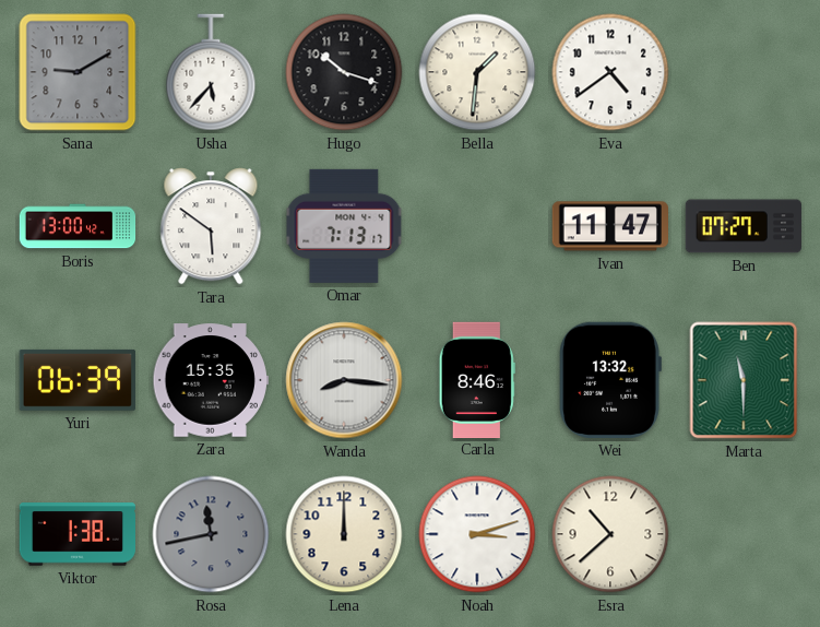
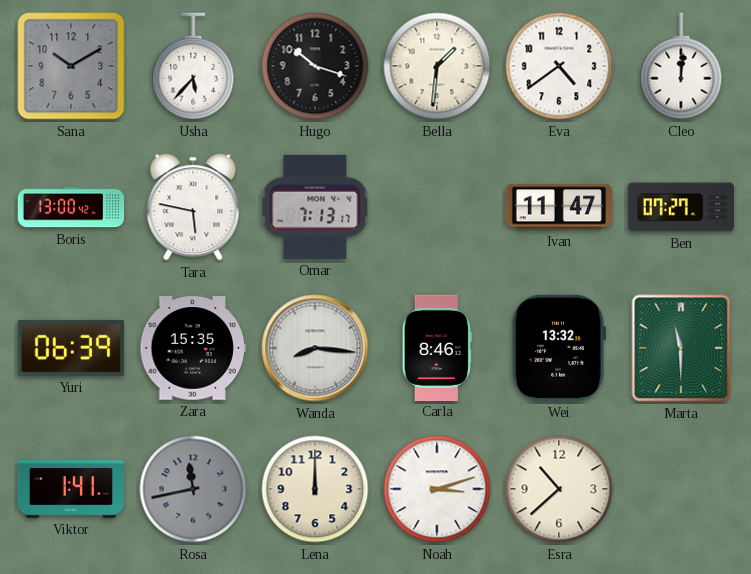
Sana: 9:10 -> 10:10 (71, 66)
Cleo: none -> 12:01 (681, 66)
Tara: 5:51 -> 5:47 (193, 207)
Viktor: 1:38 -> 1:41 (70, 489)
